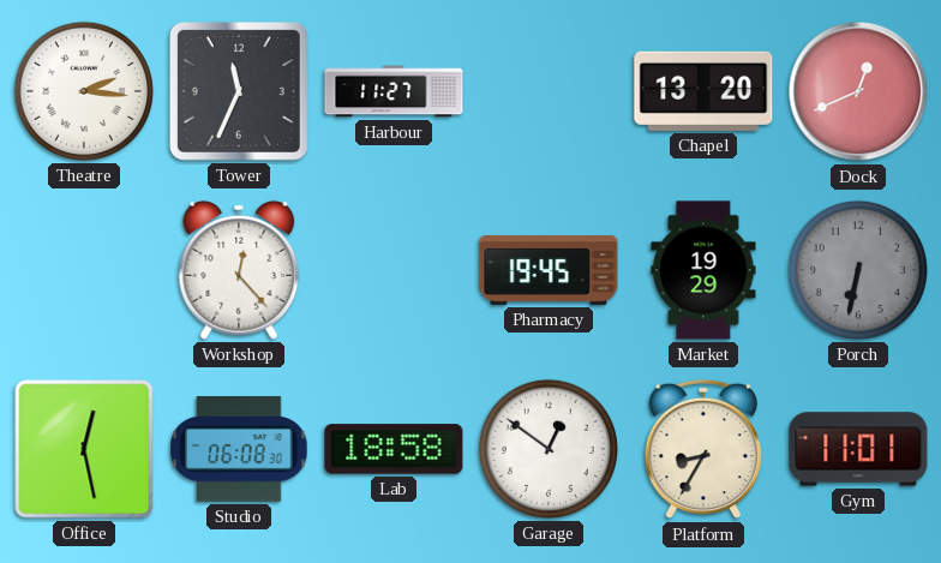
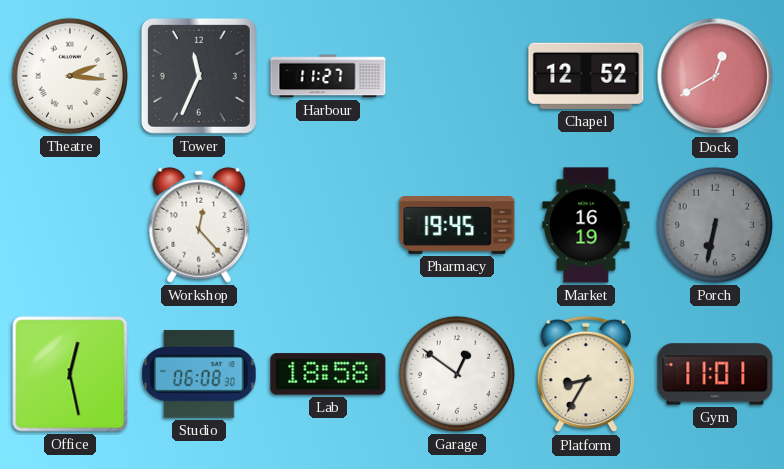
Chapel: 13:20 -> 12:52 (586, 76)
Dock: 12:41 -> 12:40 (715, 76)
Market: 19:29 -> 16:19 (586, 225)
